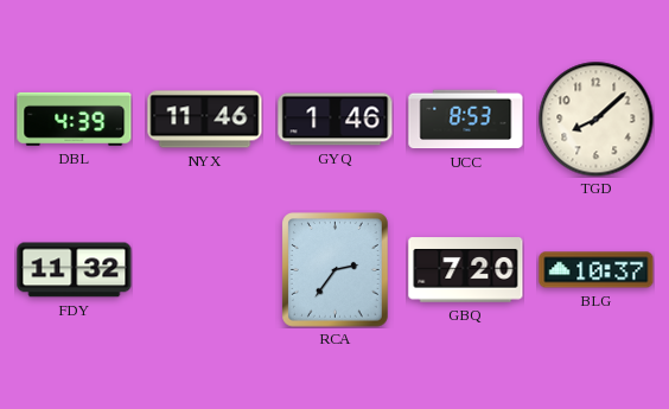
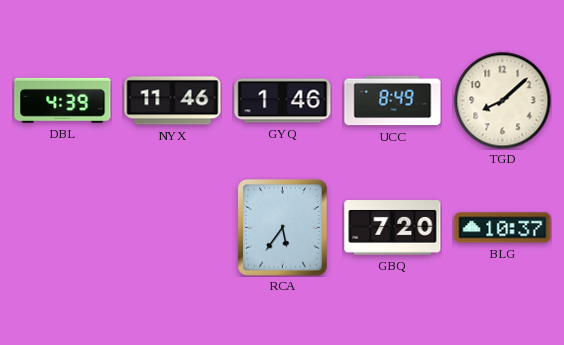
UCC: 8:53 -> 8:49 (393, 101)
FDY: 11:32 -> none (75, 270)
RCA: 2:36 -> 5:36 (283, 228)
